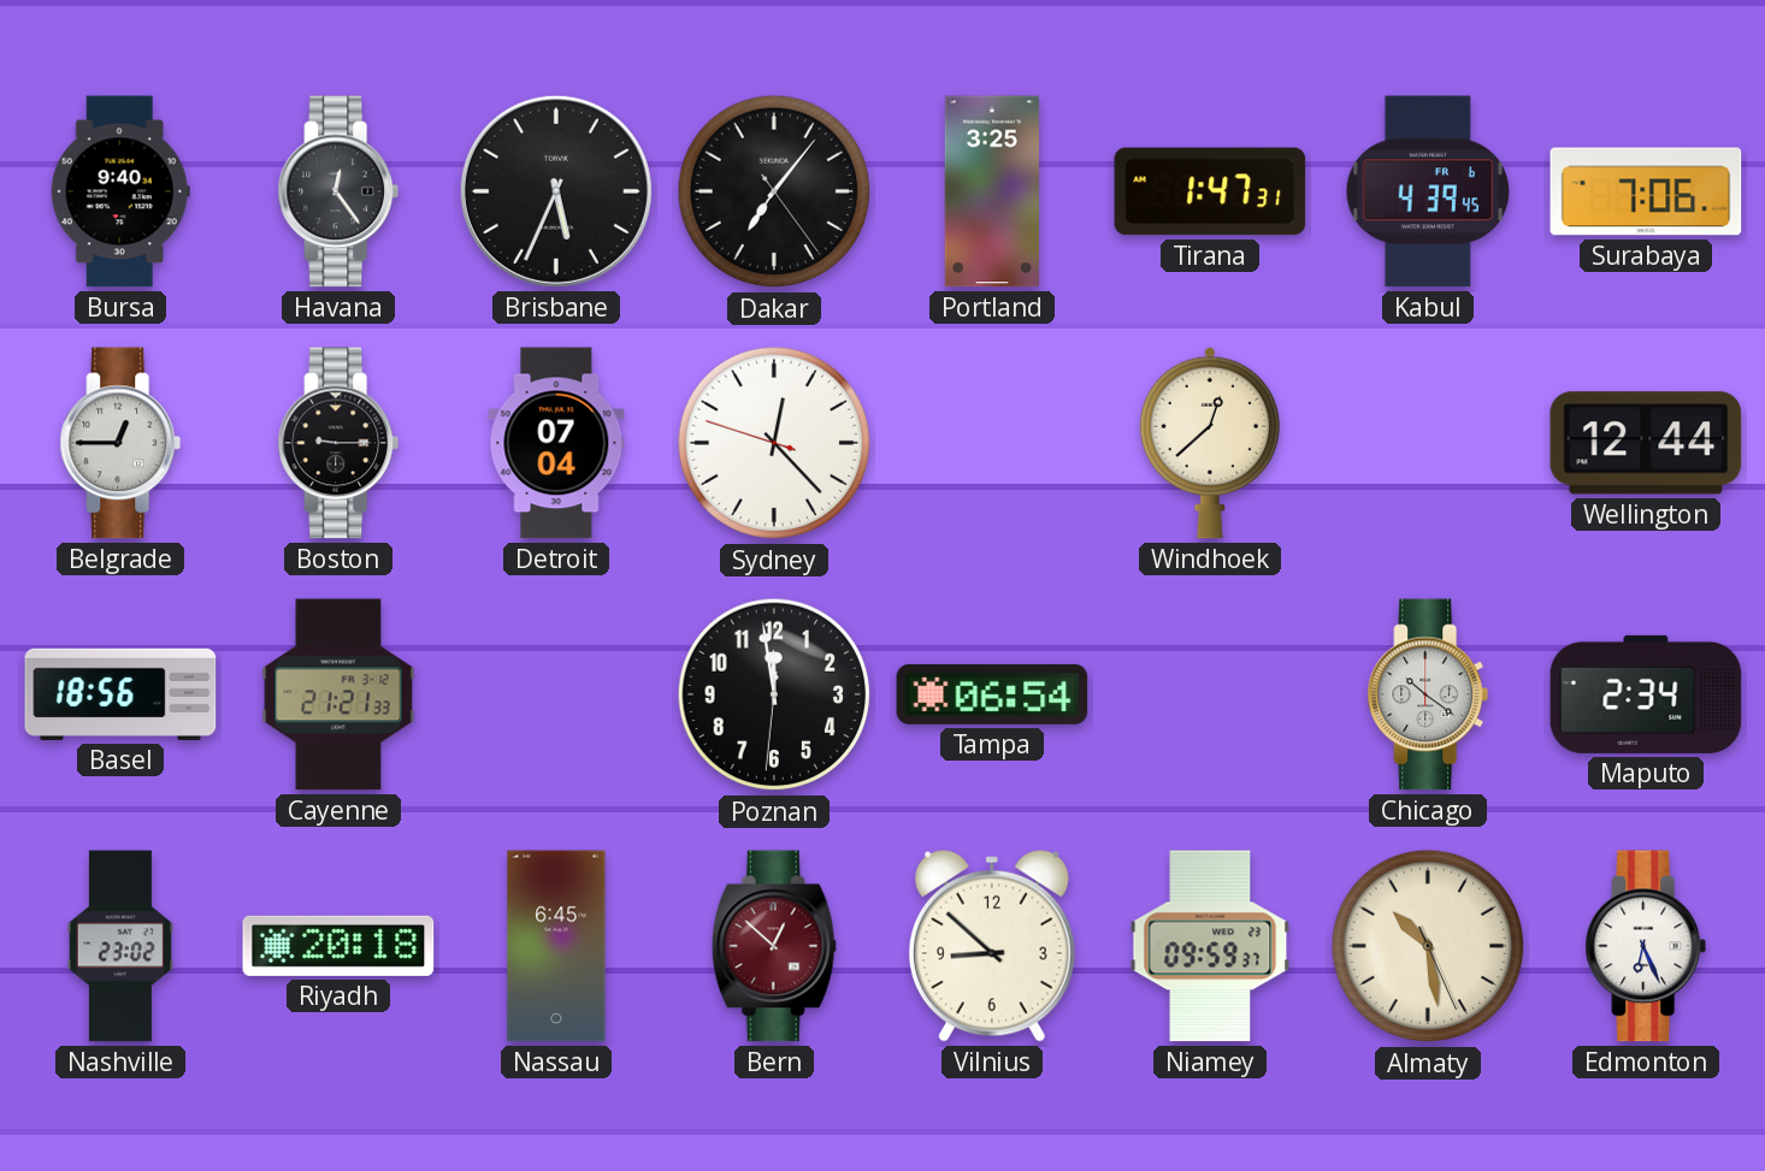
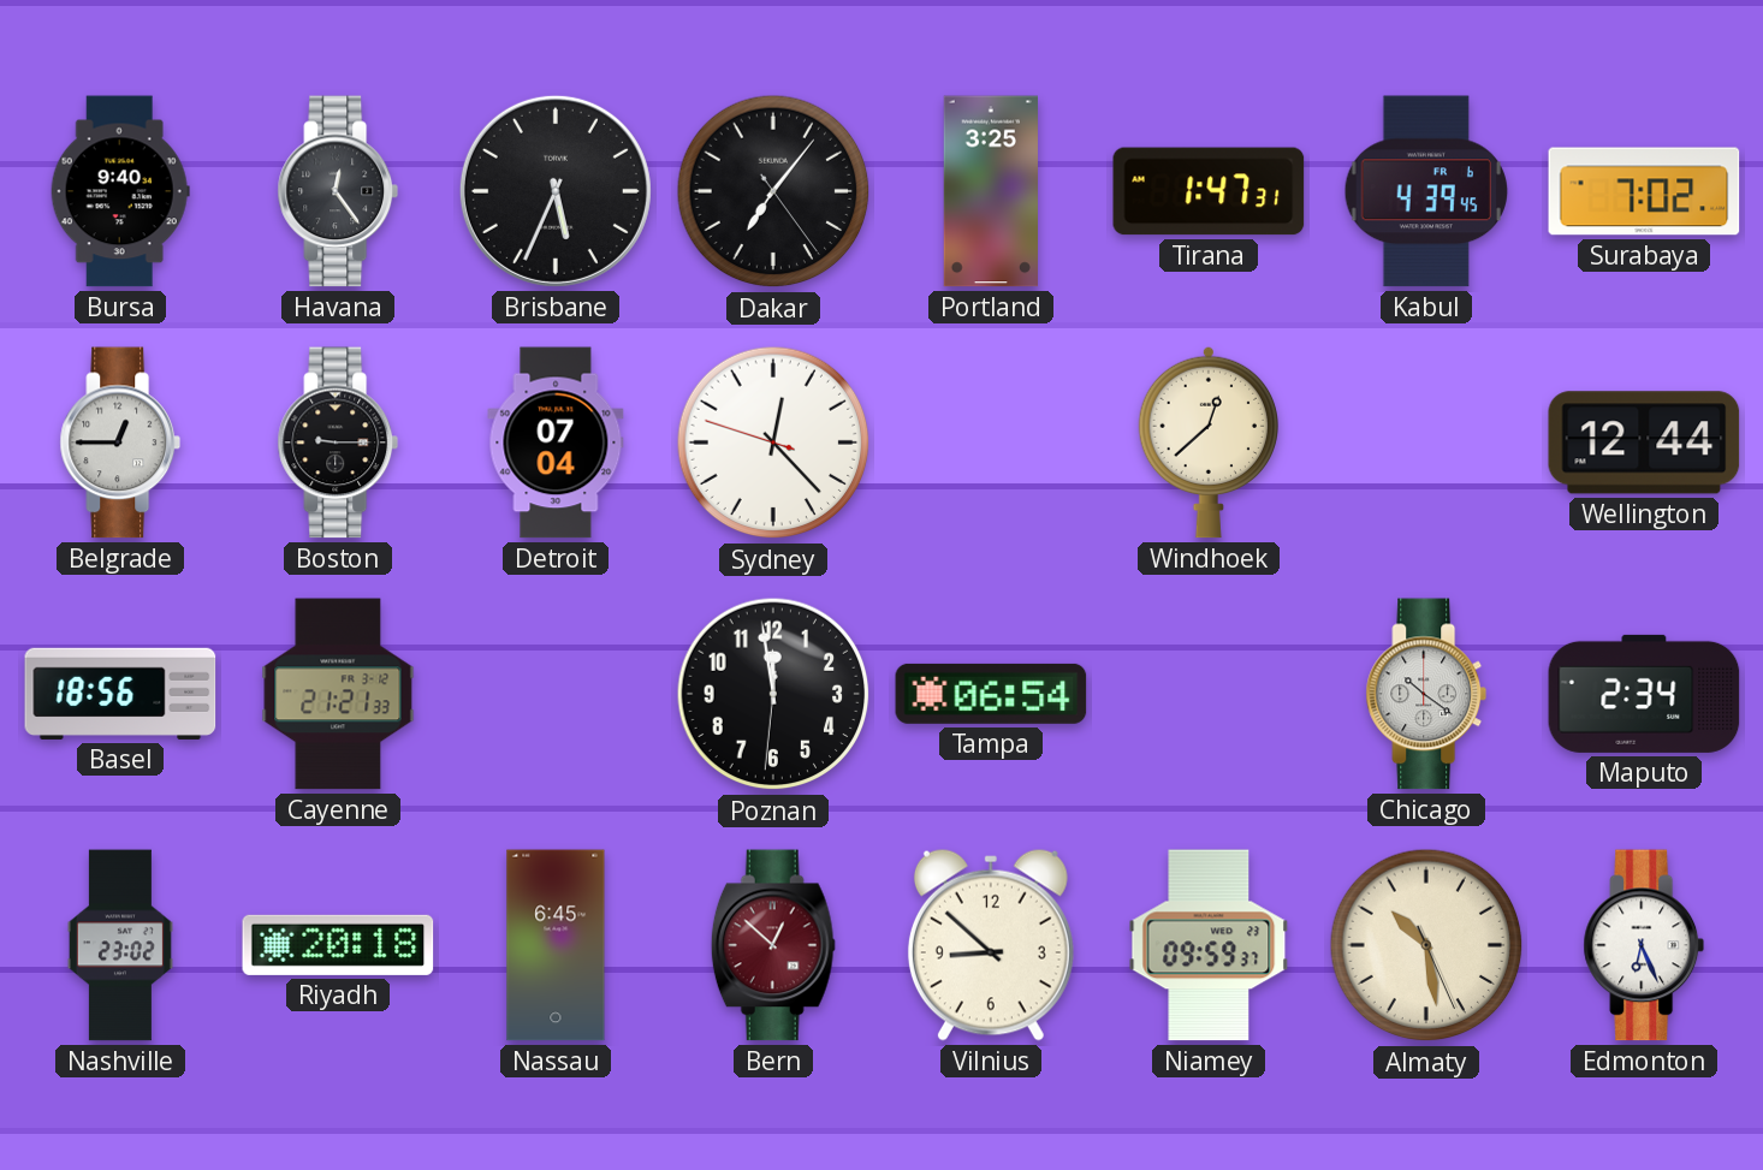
Surabaya: 7:06 -> 7:02 (1644, 191)
